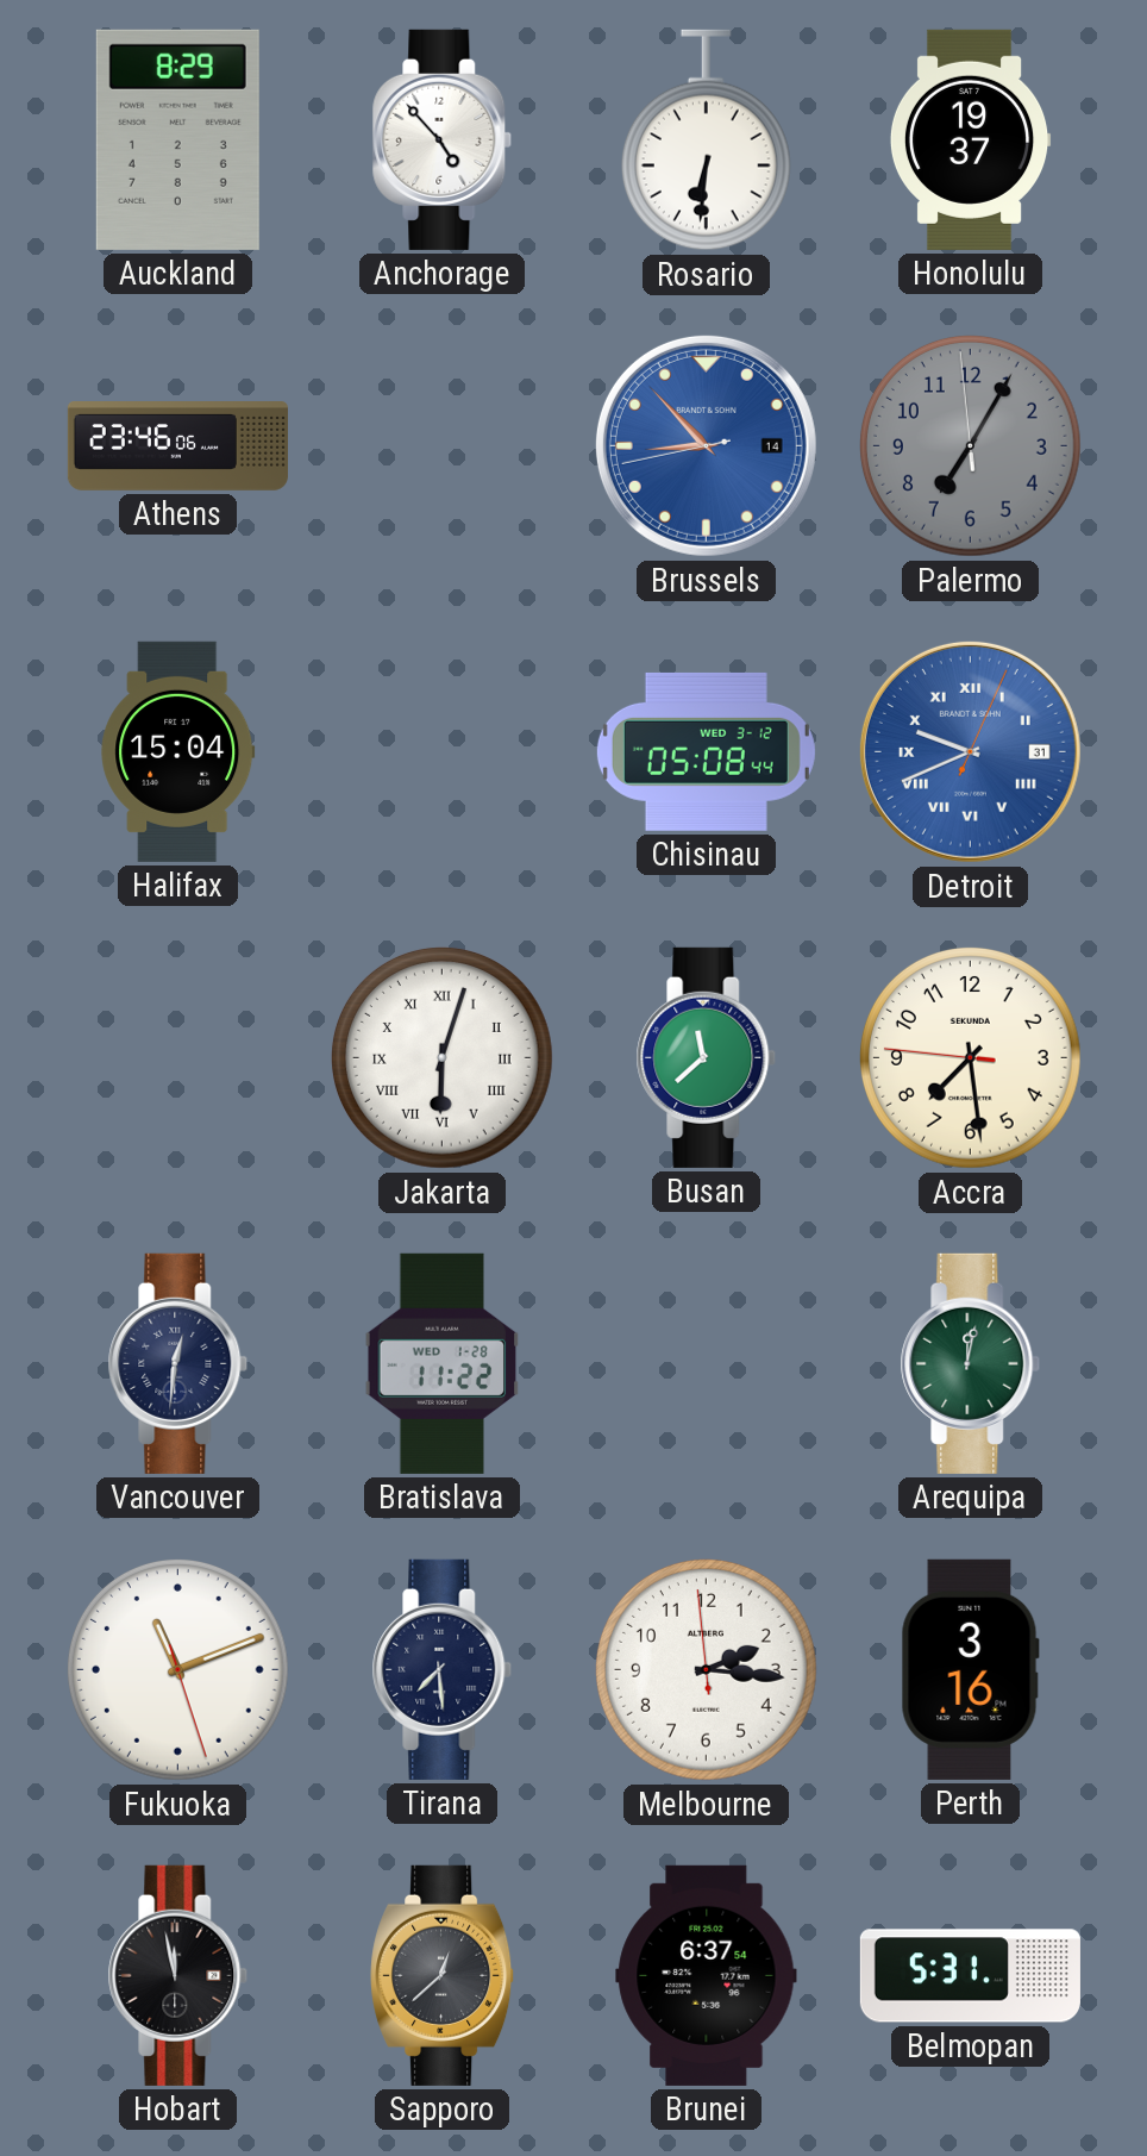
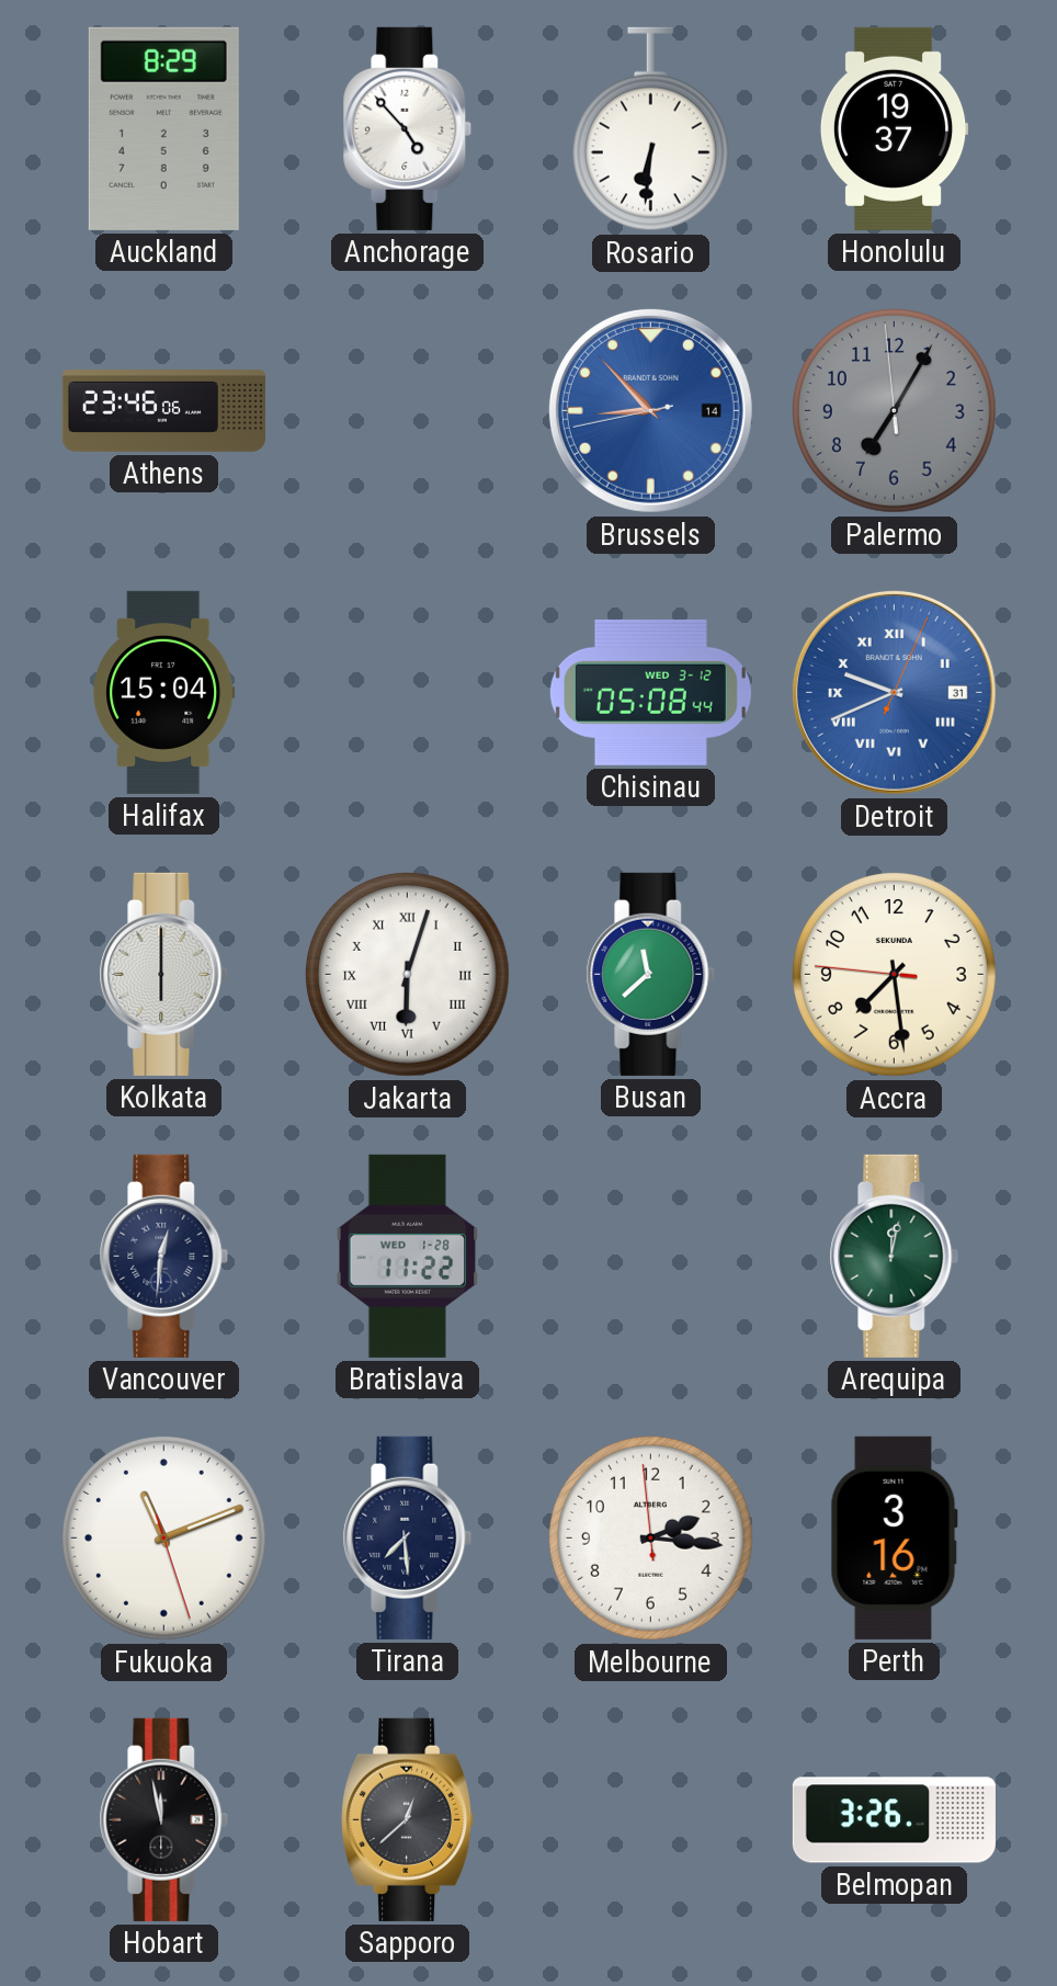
Kolkata: none -> 6:00 (164, 974)
Brunei: 6:37 -> none (707, 1975)
Belmopan: 5:31 -> 3:26 (894, 1820)
